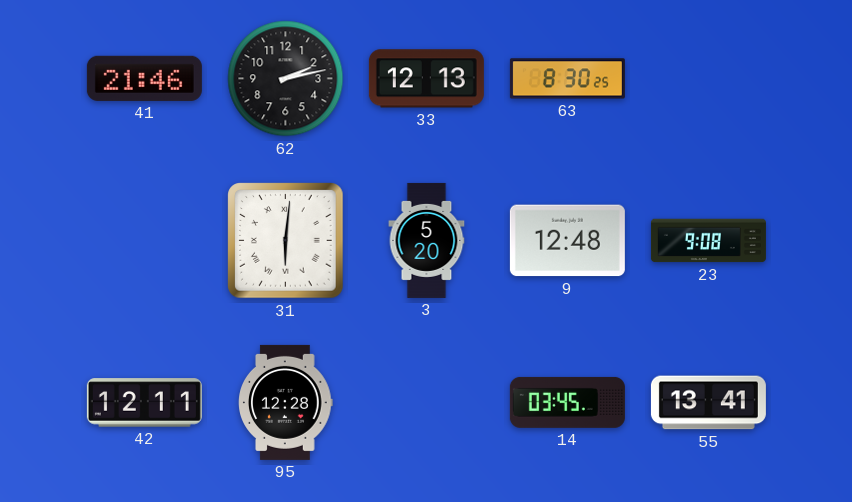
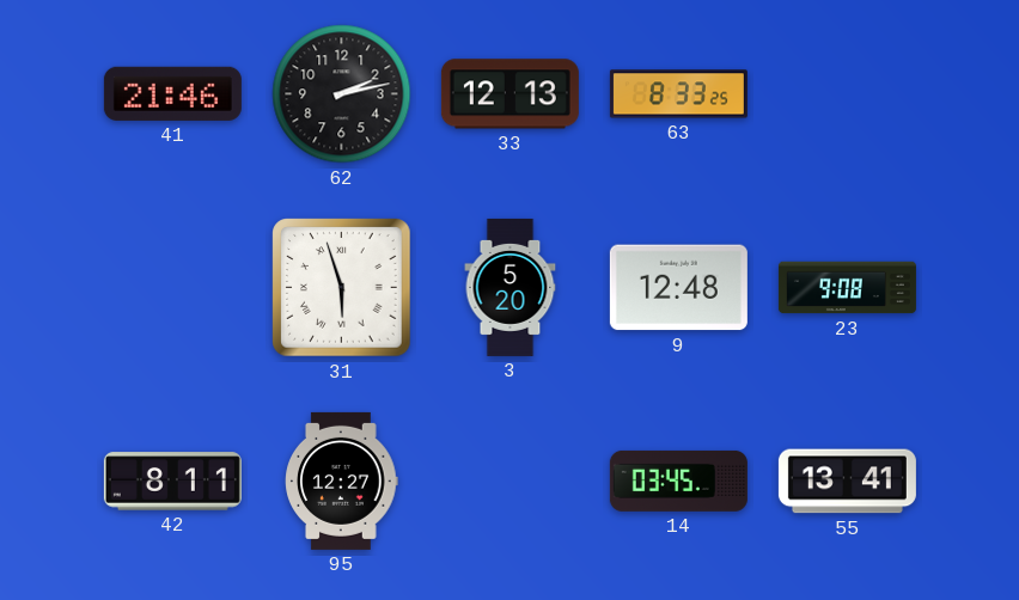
63: 8:30 -> 8:33 (678, 94)
31: 6:01 -> 5:57 (342, 288)
42: 12:11 -> 8:11 (172, 482)
95: 12:28 -> 12:27 (342, 480)
